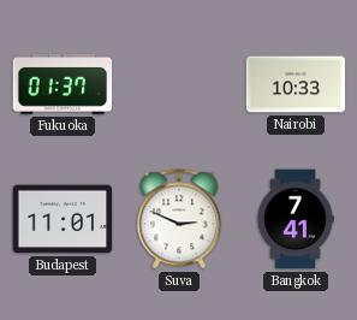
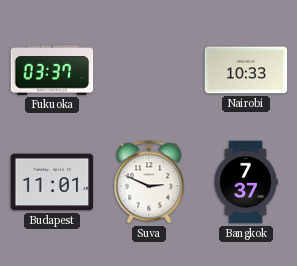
Fukuoka: 01:37 -> 03:37 (52, 71)
Bangkok: 7:41 -> 7:37 (246, 182)
